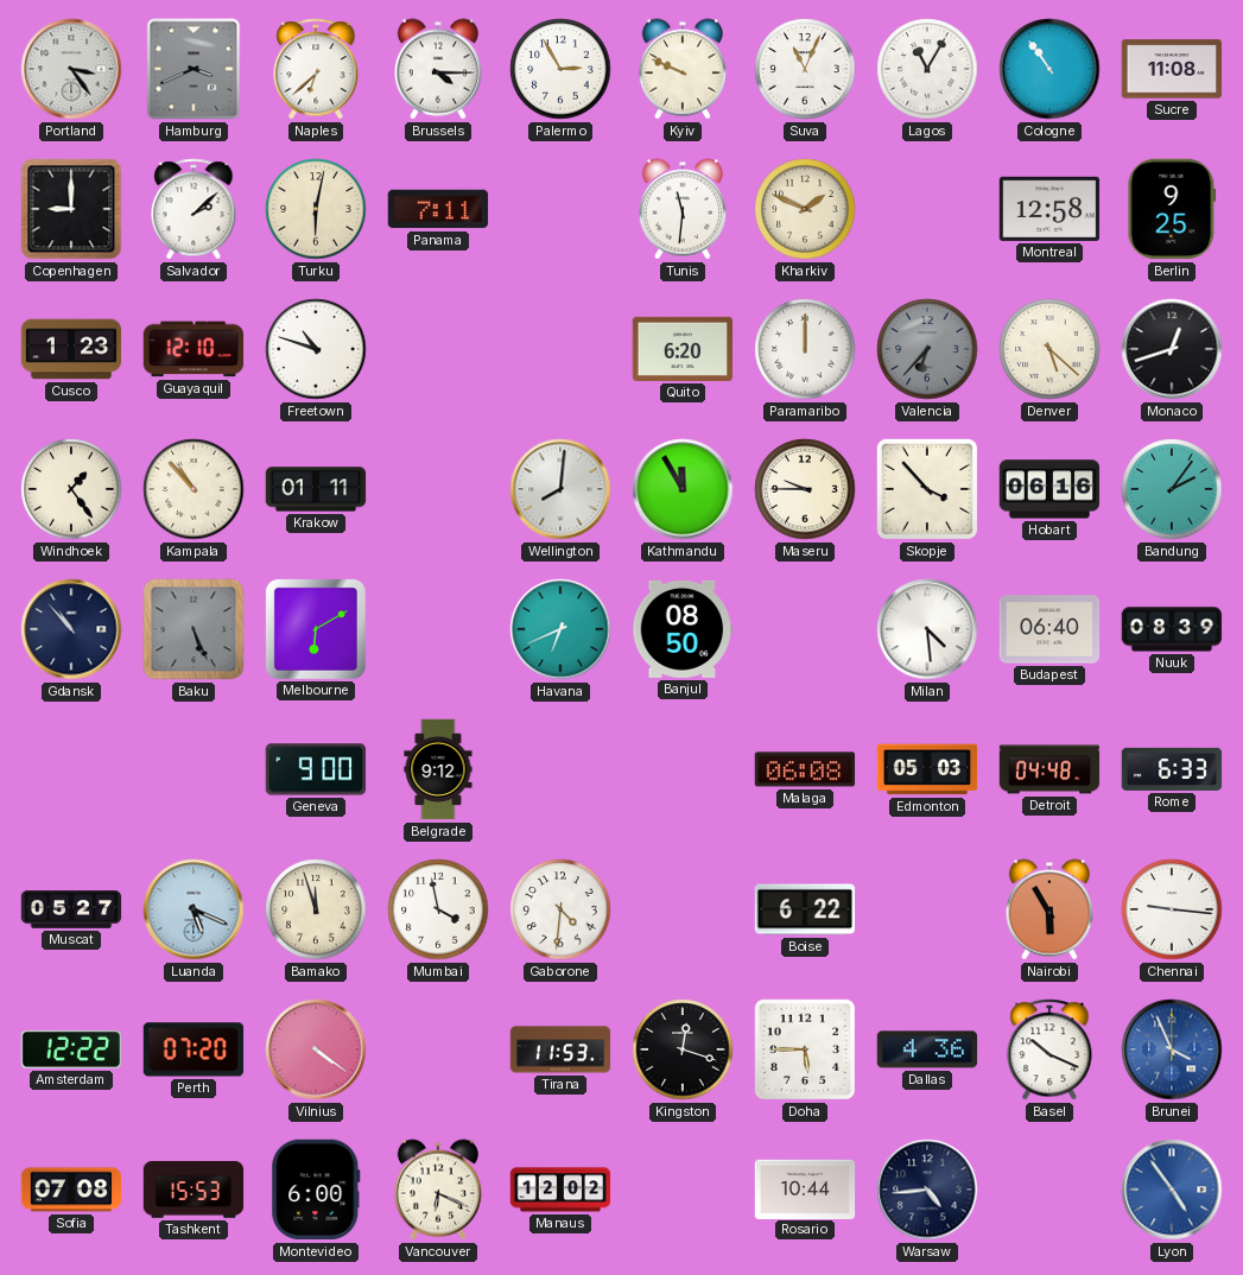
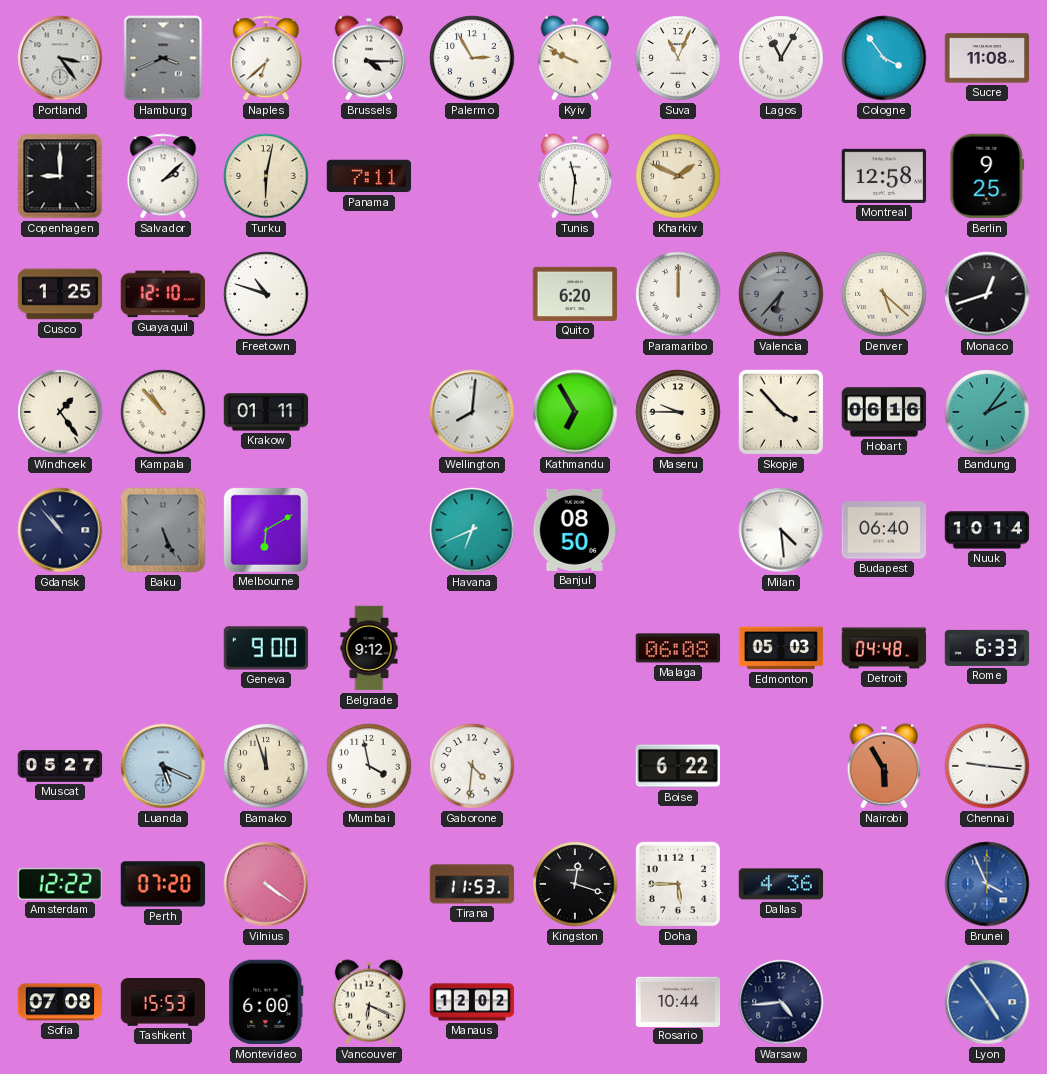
Cologne: 10:54 -> 3:54 (884, 58)
Cusco: 1:23 -> 1:25 (60, 294)
Kathmandu: 11:55 -> 6:55 (575, 412)
Nuuk: 08:39 -> 10:14 (987, 530)
Basel: 10:19 -> none (1049, 1049)
